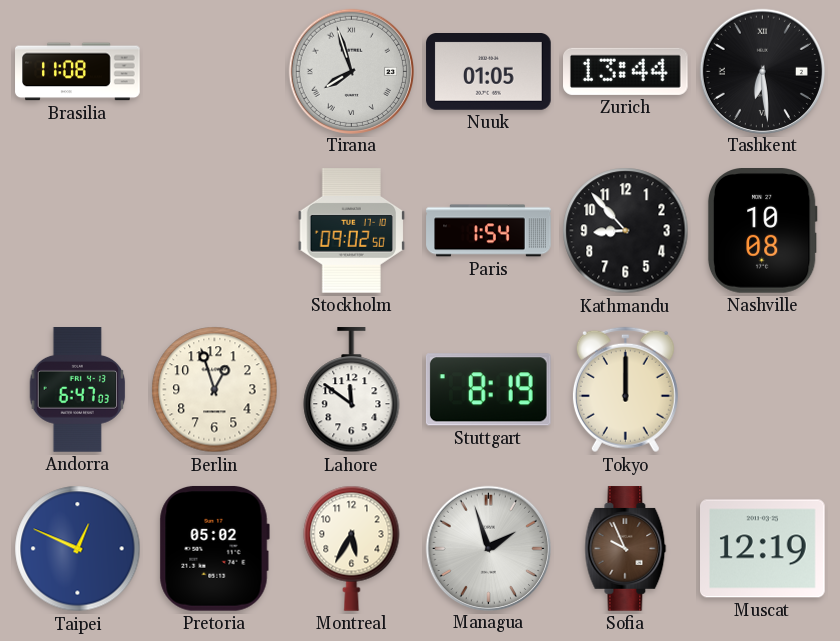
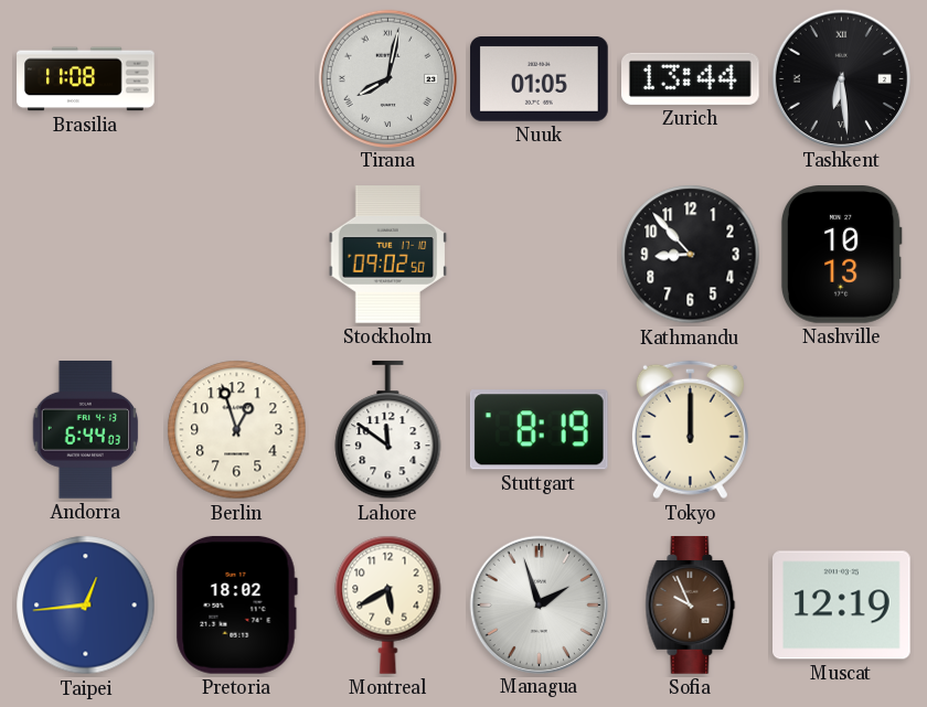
Tirana: 7:57 -> 8:02 (387, 78)
Paris: 1:54 -> none (489, 231)
Nashville: 10:08 -> 10:13 (841, 255)
Andorra: 6:47 -> 6:44 (86, 430)
Taipei: 12:49 -> 12:44 (86, 606)
Pretoria: 05:02 -> 18:02 (236, 604)
Montreal: 5:35 -> 5:40 (388, 604)
